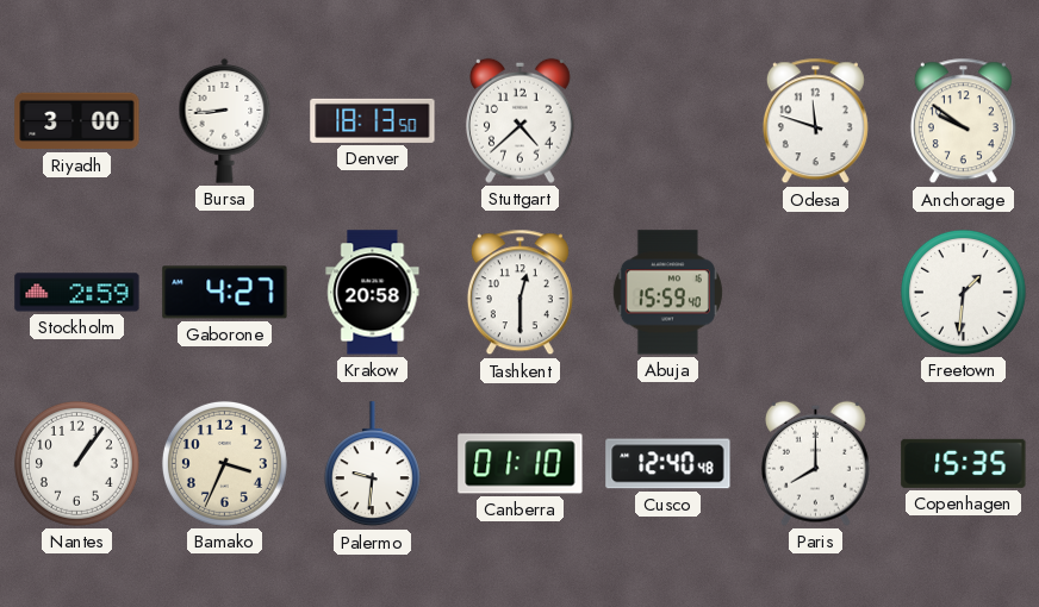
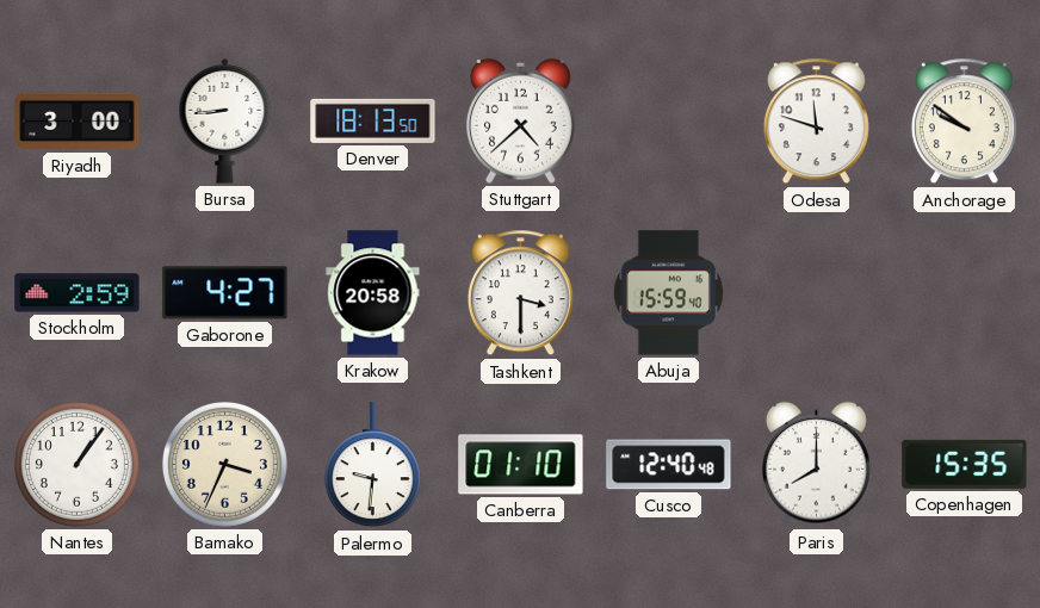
Tashkent: 12:30 -> 3:30 (520, 293)
Freetown: 1:31 -> none (963, 292)
